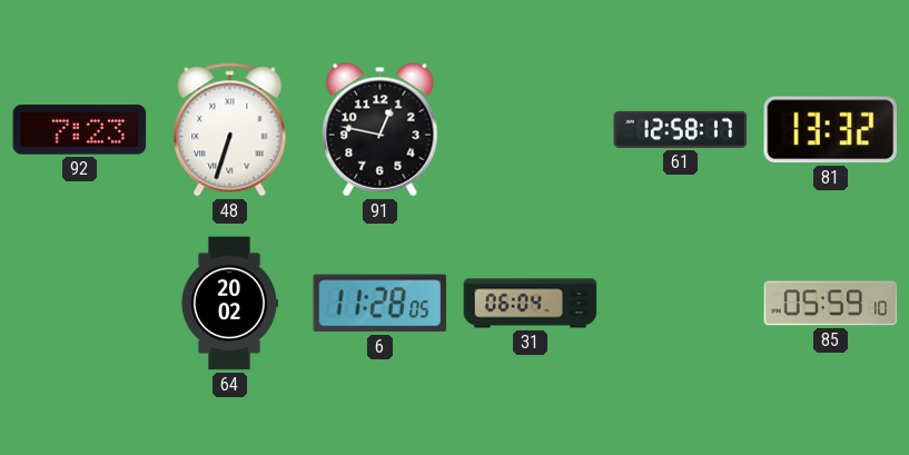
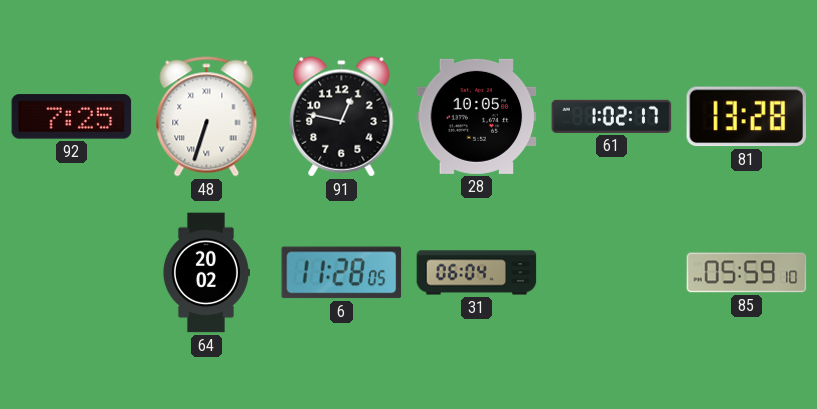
92: 7:23 -> 7:25 (72, 117)
28: none -> 10:05 (477, 116)
61: 12:58 -> 1:02 (612, 116)
81: 13:32 -> 13:28 (747, 117)
